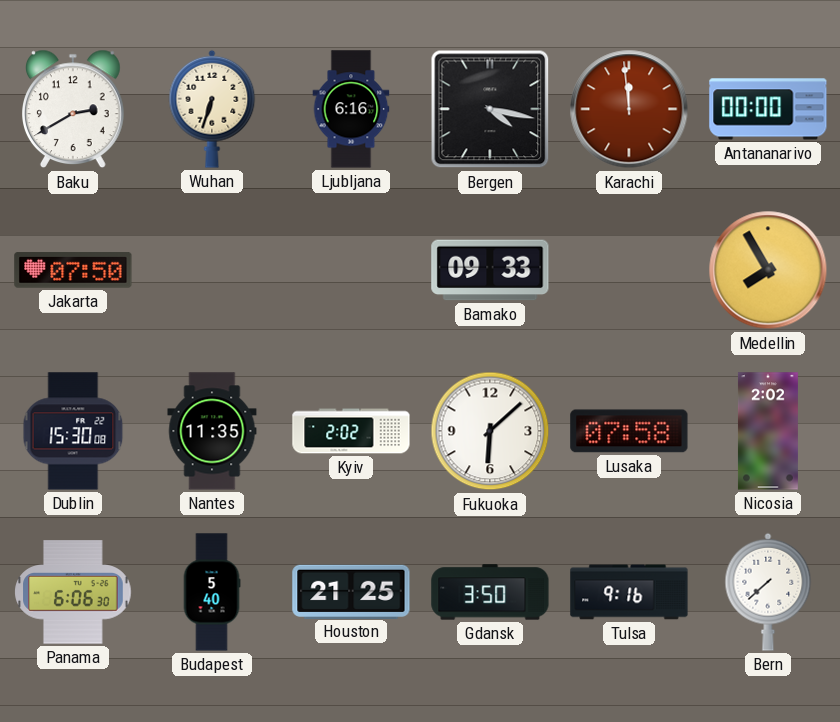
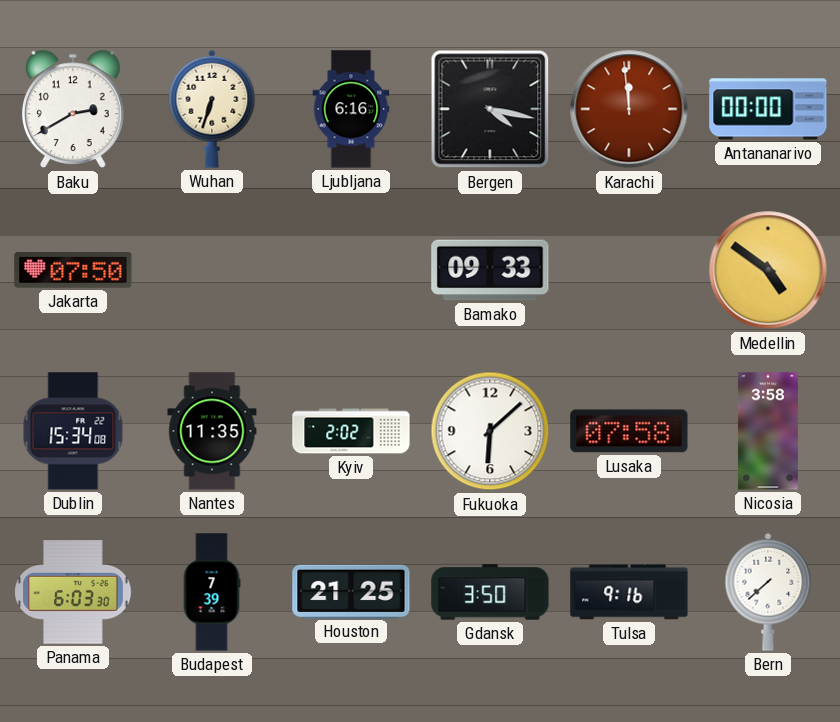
Medellin: 7:55 -> 4:51 (768, 270)
Dublin: 15:30 -> 15:34 (73, 431)
Nicosia: 2:02 -> 3:58 (768, 431)
Panama: 6:06 -> 6:03 (73, 592)
Budapest: 5:40 -> 7:39 (212, 592)
